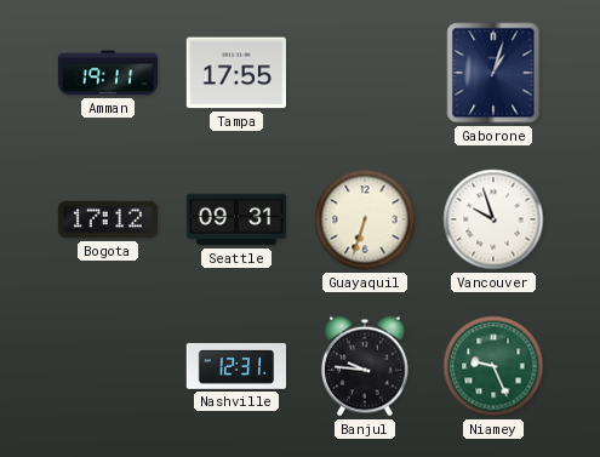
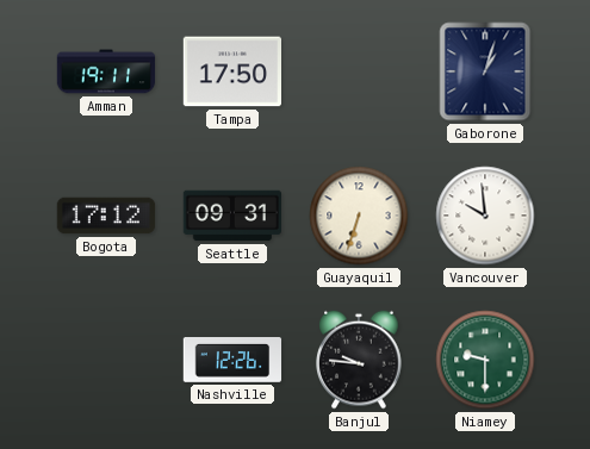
Tampa: 17:55 -> 17:50 (231, 71)
Vancouver: 9:57 -> 9:59 (485, 216)
Nashville: 12:31 -> 12:26 (232, 361)
Niamey: 9:26 -> 9:30 (485, 360)
